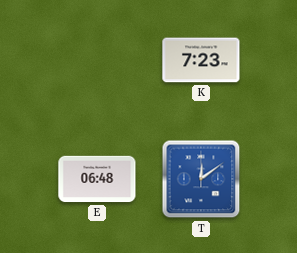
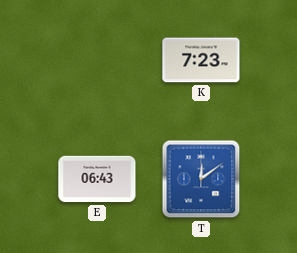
E: 06:48 -> 06:43 (97, 179)
